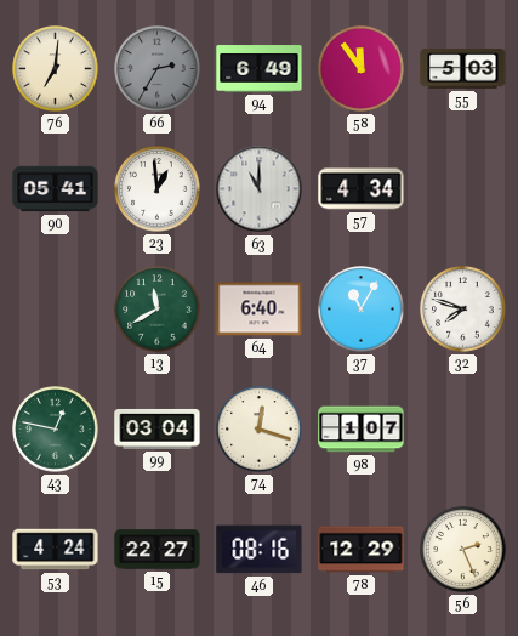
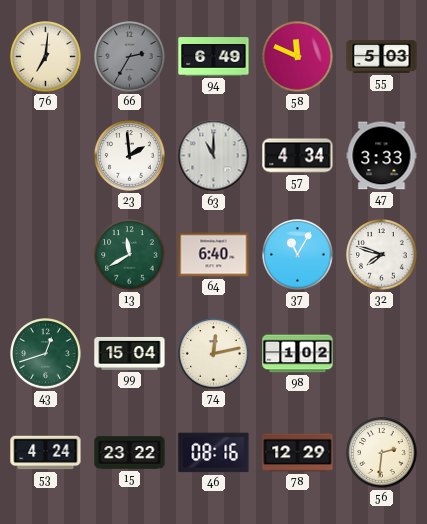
58: 11:54 -> 11:49 (298, 57)
90: 05:41 -> none (56, 189)
23: 12:59 -> 1:59 (130, 156)
47: none -> 3:33 (382, 156)
43: 12:47 -> 12:42 (46, 354)
99: 03:04 -> 15:04 (130, 354)
74: 12:18 -> 12:13 (214, 354)
98: 1:07 -> 1:02 (298, 354)
15: 22:27 -> 23:22 (130, 453)
56: 2:26 -> 2:31 (382, 453)
